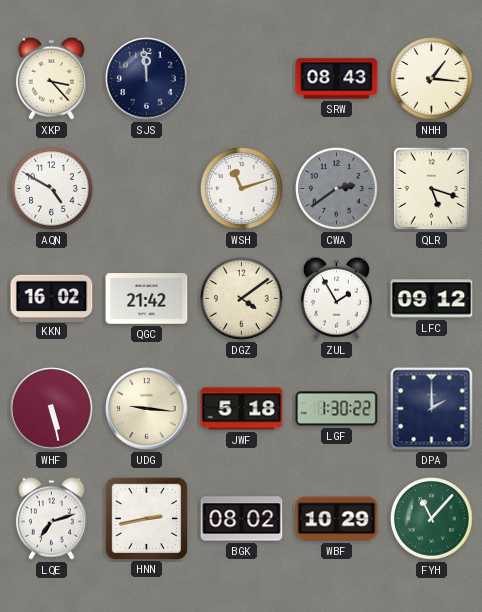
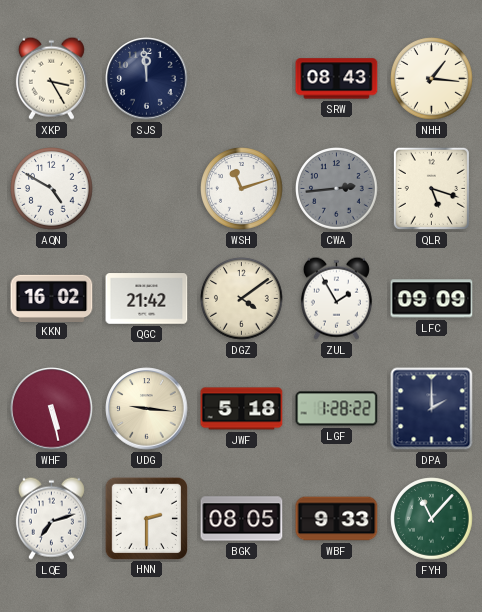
XKP: 3:23 -> 3:25 (51, 78)
CWA: 2:39 -> 2:44 (337, 189)
LFC: 09:12 -> 09:09 (432, 299)
LGF: 1:30 -> 1:28 (337, 409)
HNN: 2:43 -> 2:30 (146, 518)
BGK: 08:02 -> 08:05 (242, 519)
WBF: 10:29 -> 9:33 (337, 519)
